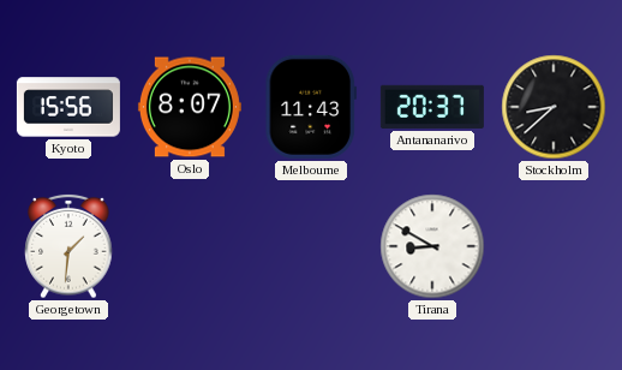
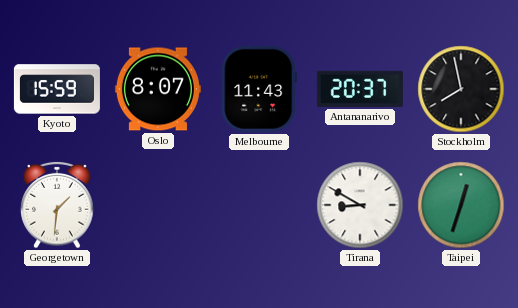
Kyoto: 15:56 -> 15:59 (57, 89)
Stockholm: 8:38 -> 7:58 (461, 89)
Taipei: none -> 12:33 (461, 205)
